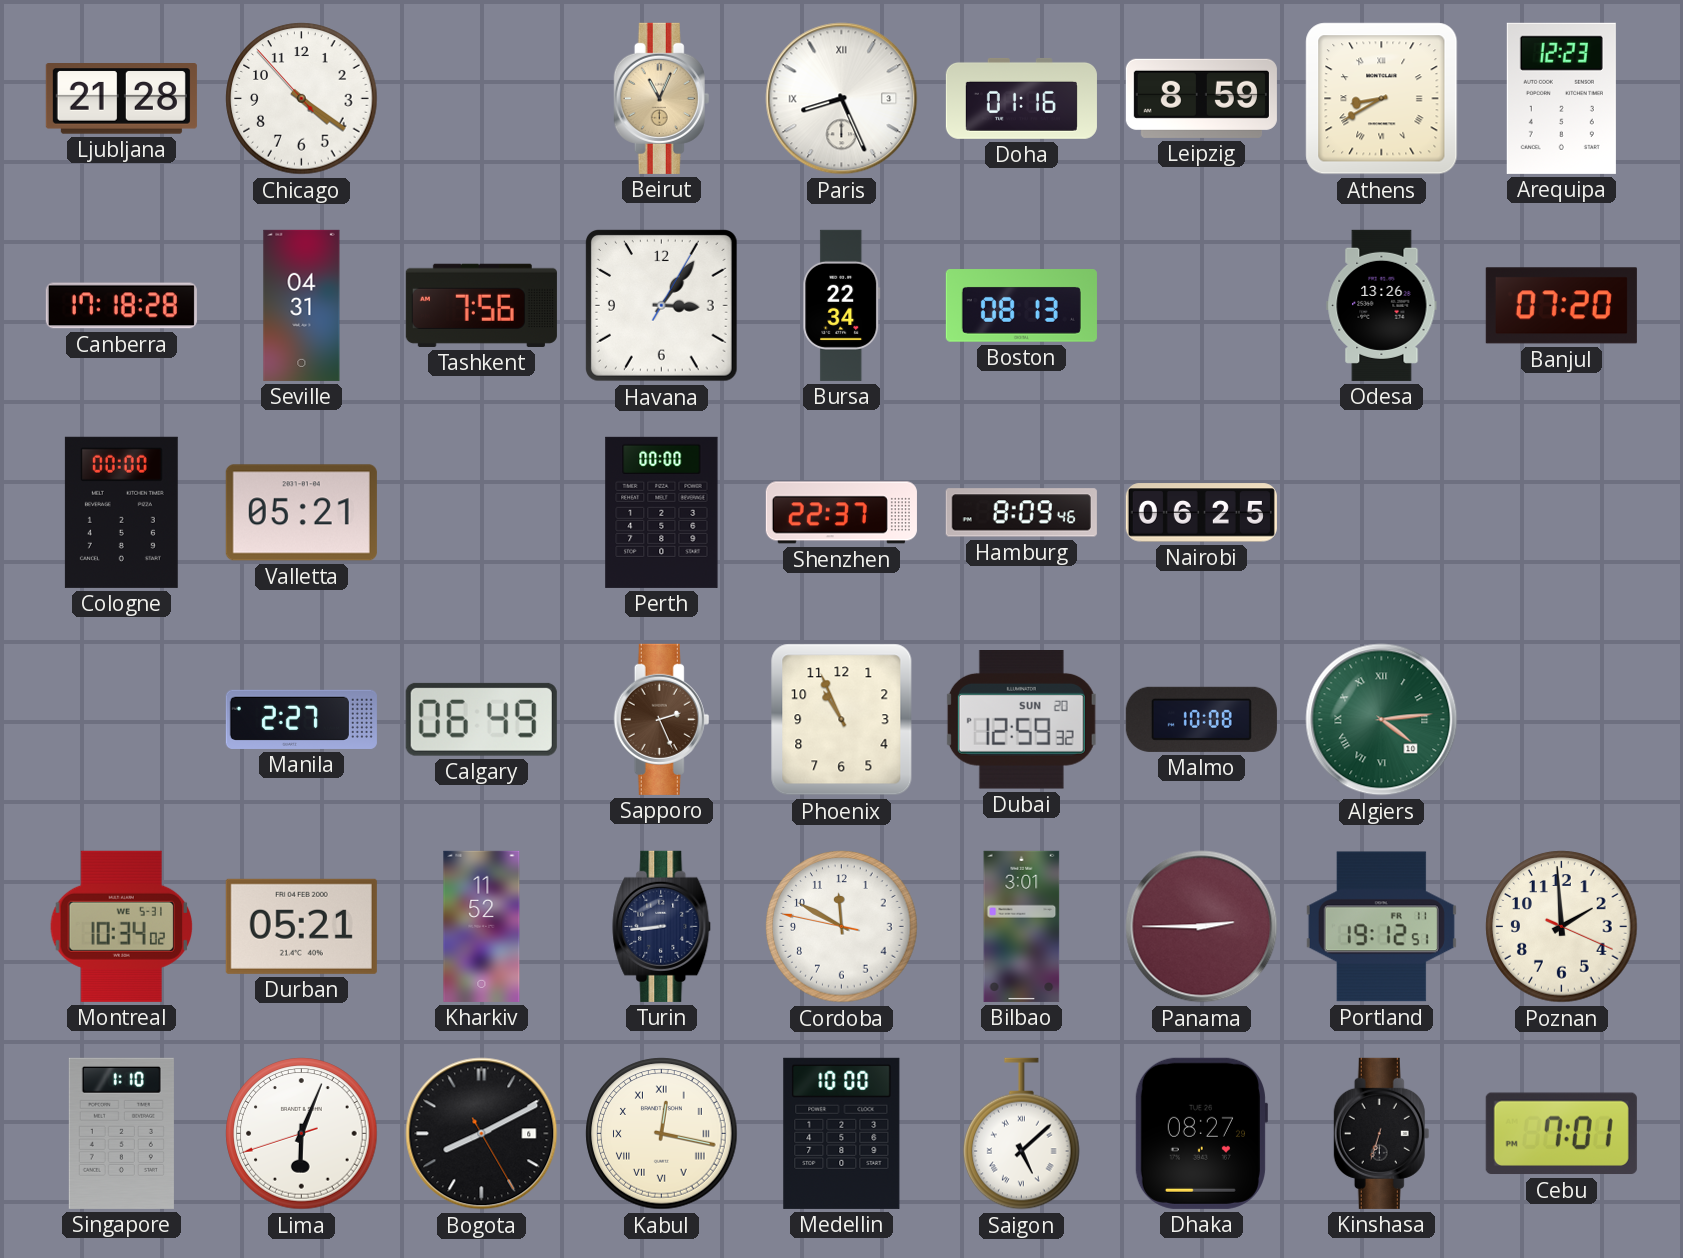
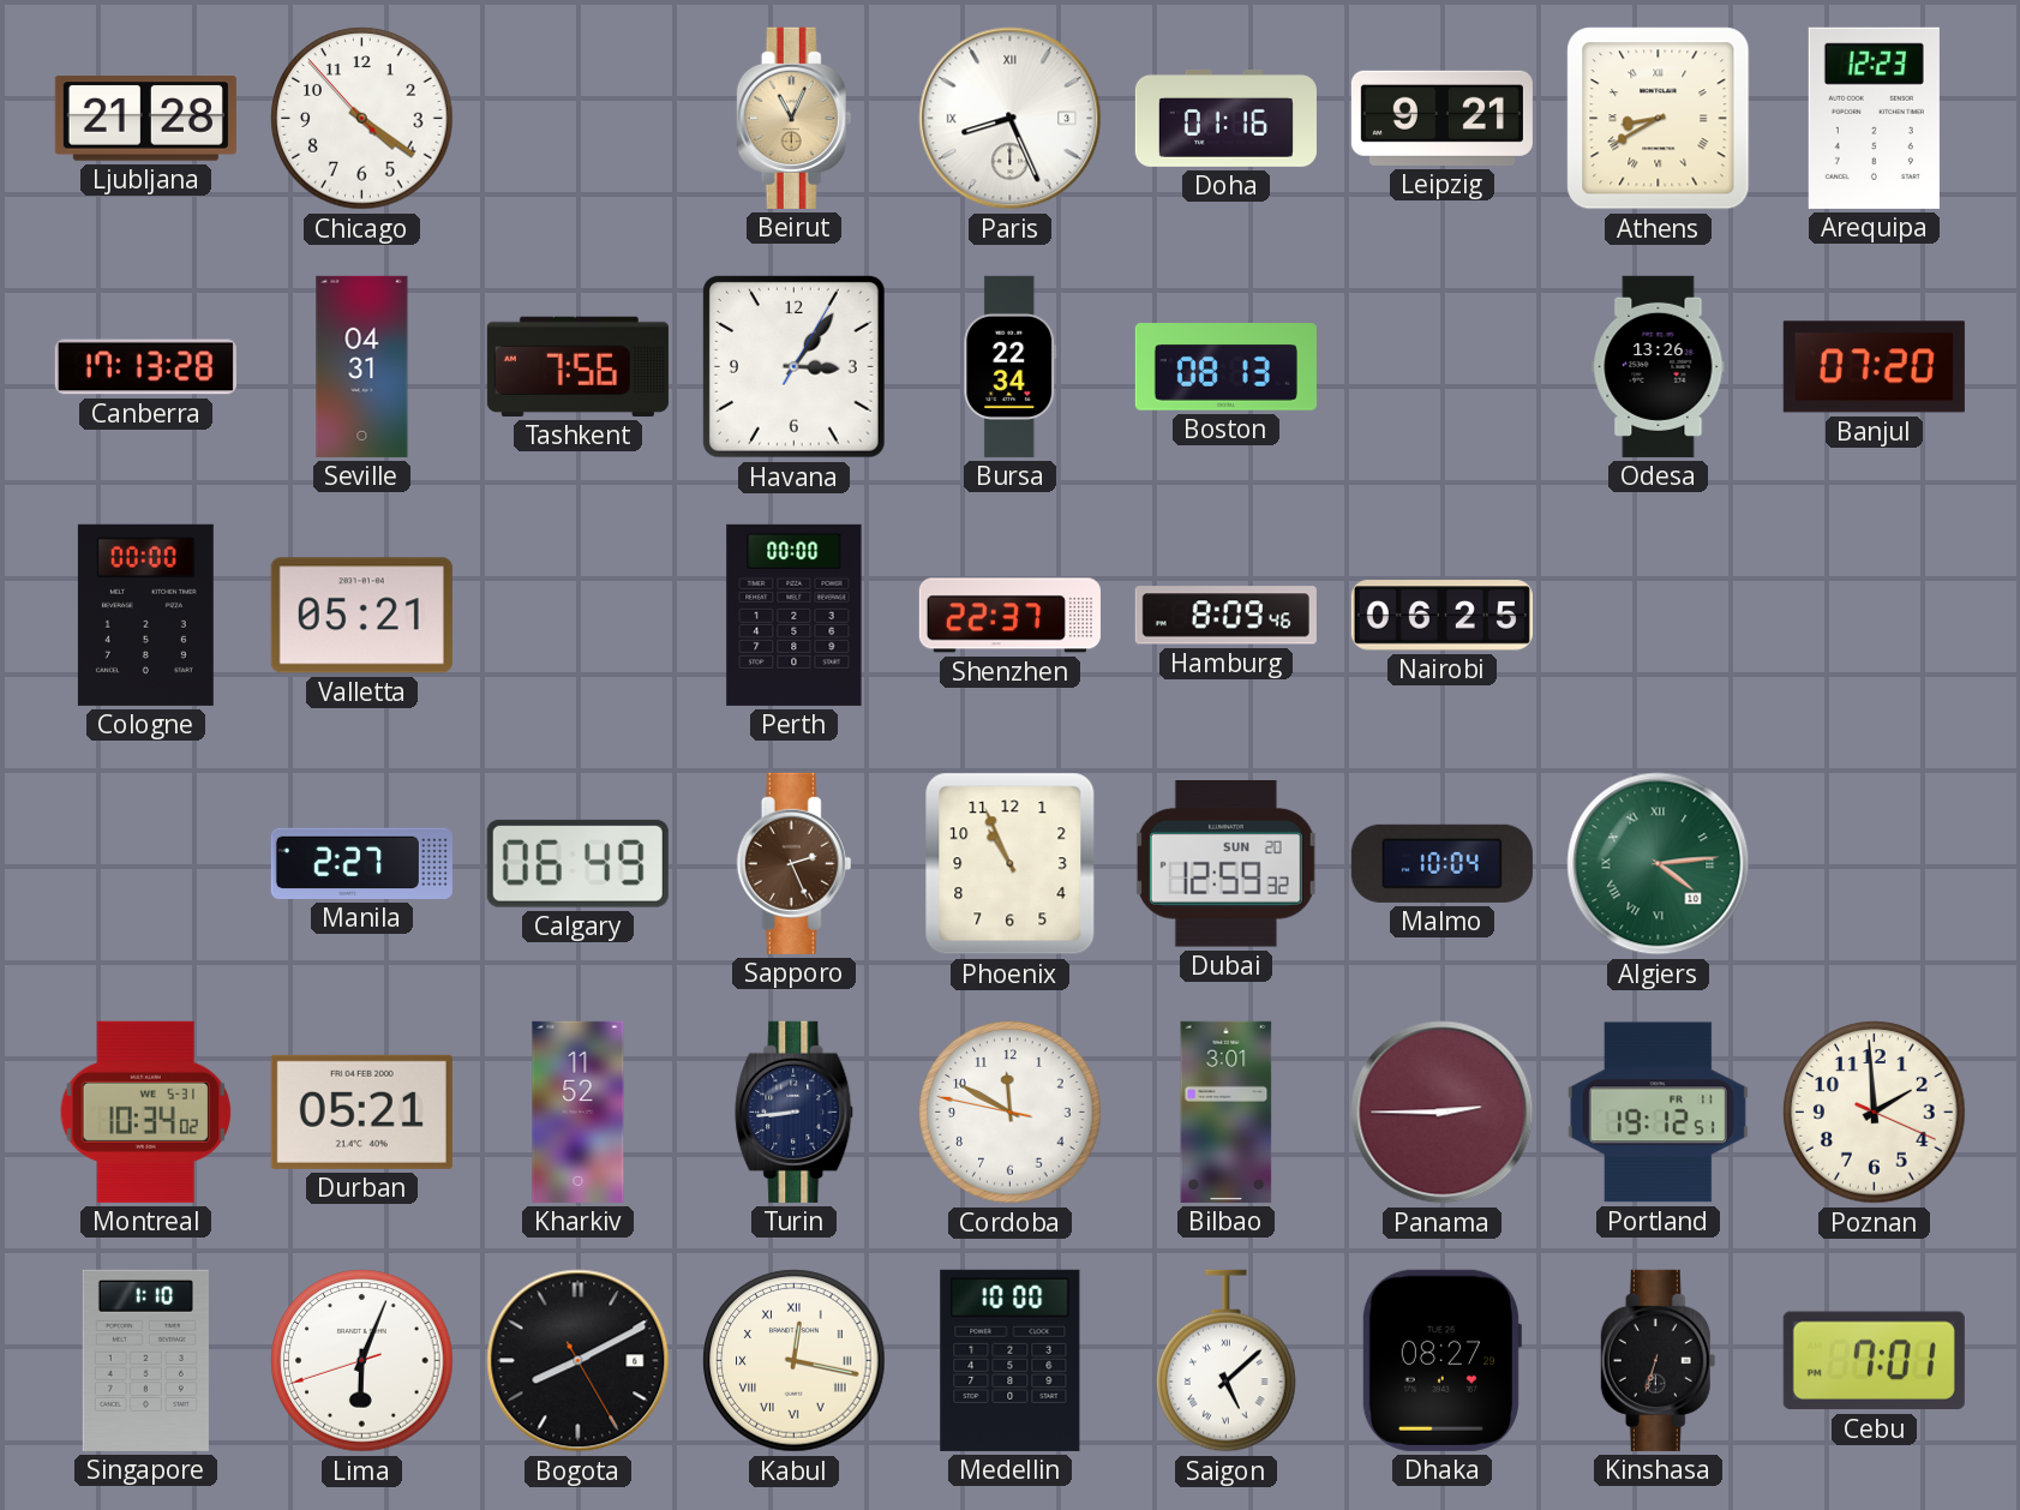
Leipzig: 8:59 -> 9:21 (1441, 118)
Canberra: 17:18 -> 17:13 (145, 367)
Malmo: 10:08 -> 10:04 (1441, 863)
